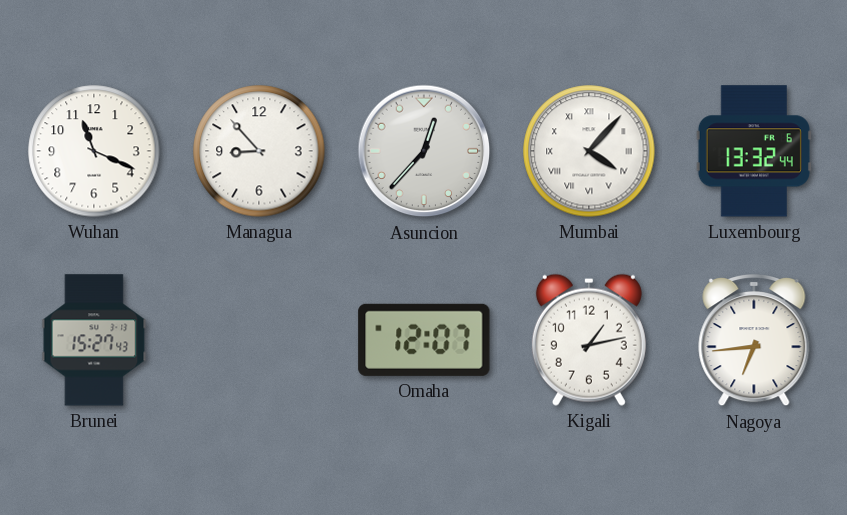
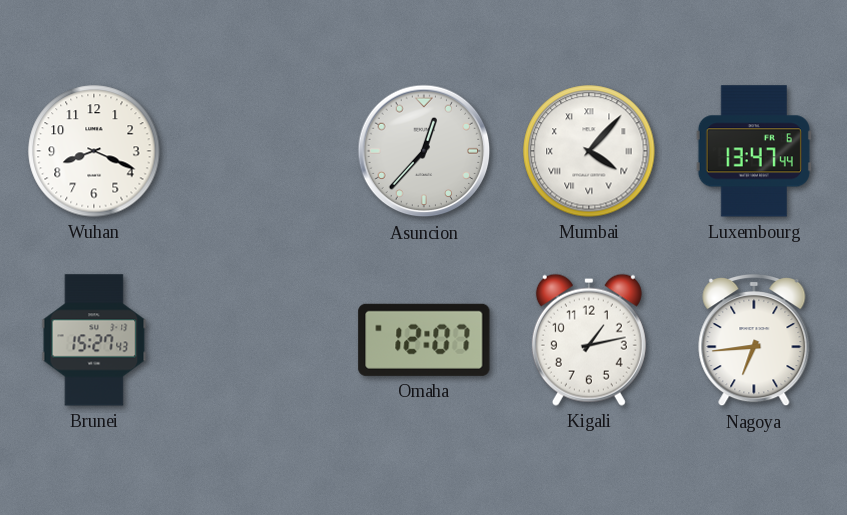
Wuhan: 11:19 -> 8:19 (94, 151)
Managua: 8:53 -> none (259, 151)
Luxembourg: 13:32 -> 13:47 (754, 151)
